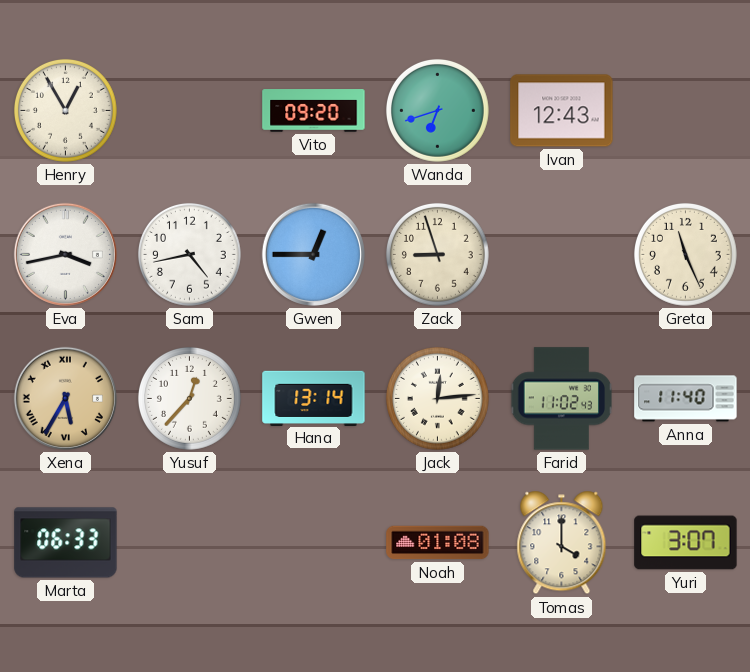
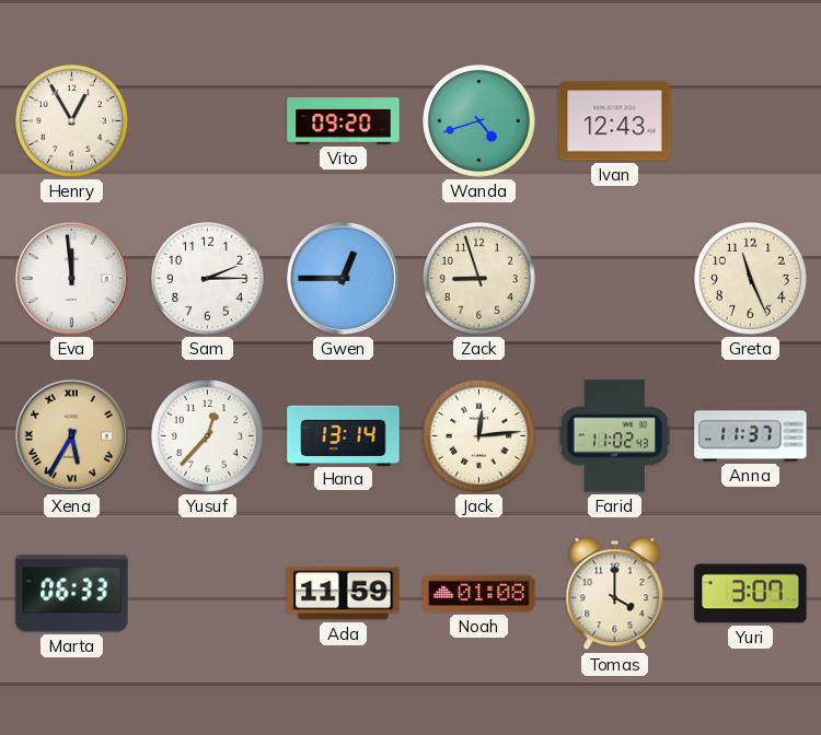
Wanda: 6:42 -> 4:42 (478, 120)
Eva: 3:43 -> 11:59 (71, 278)
Sam: 4:43 -> 2:15 (207, 278)
Anna: 11:40 -> 11:37 (751, 436)
Ada: none -> 11:59 (344, 594)
